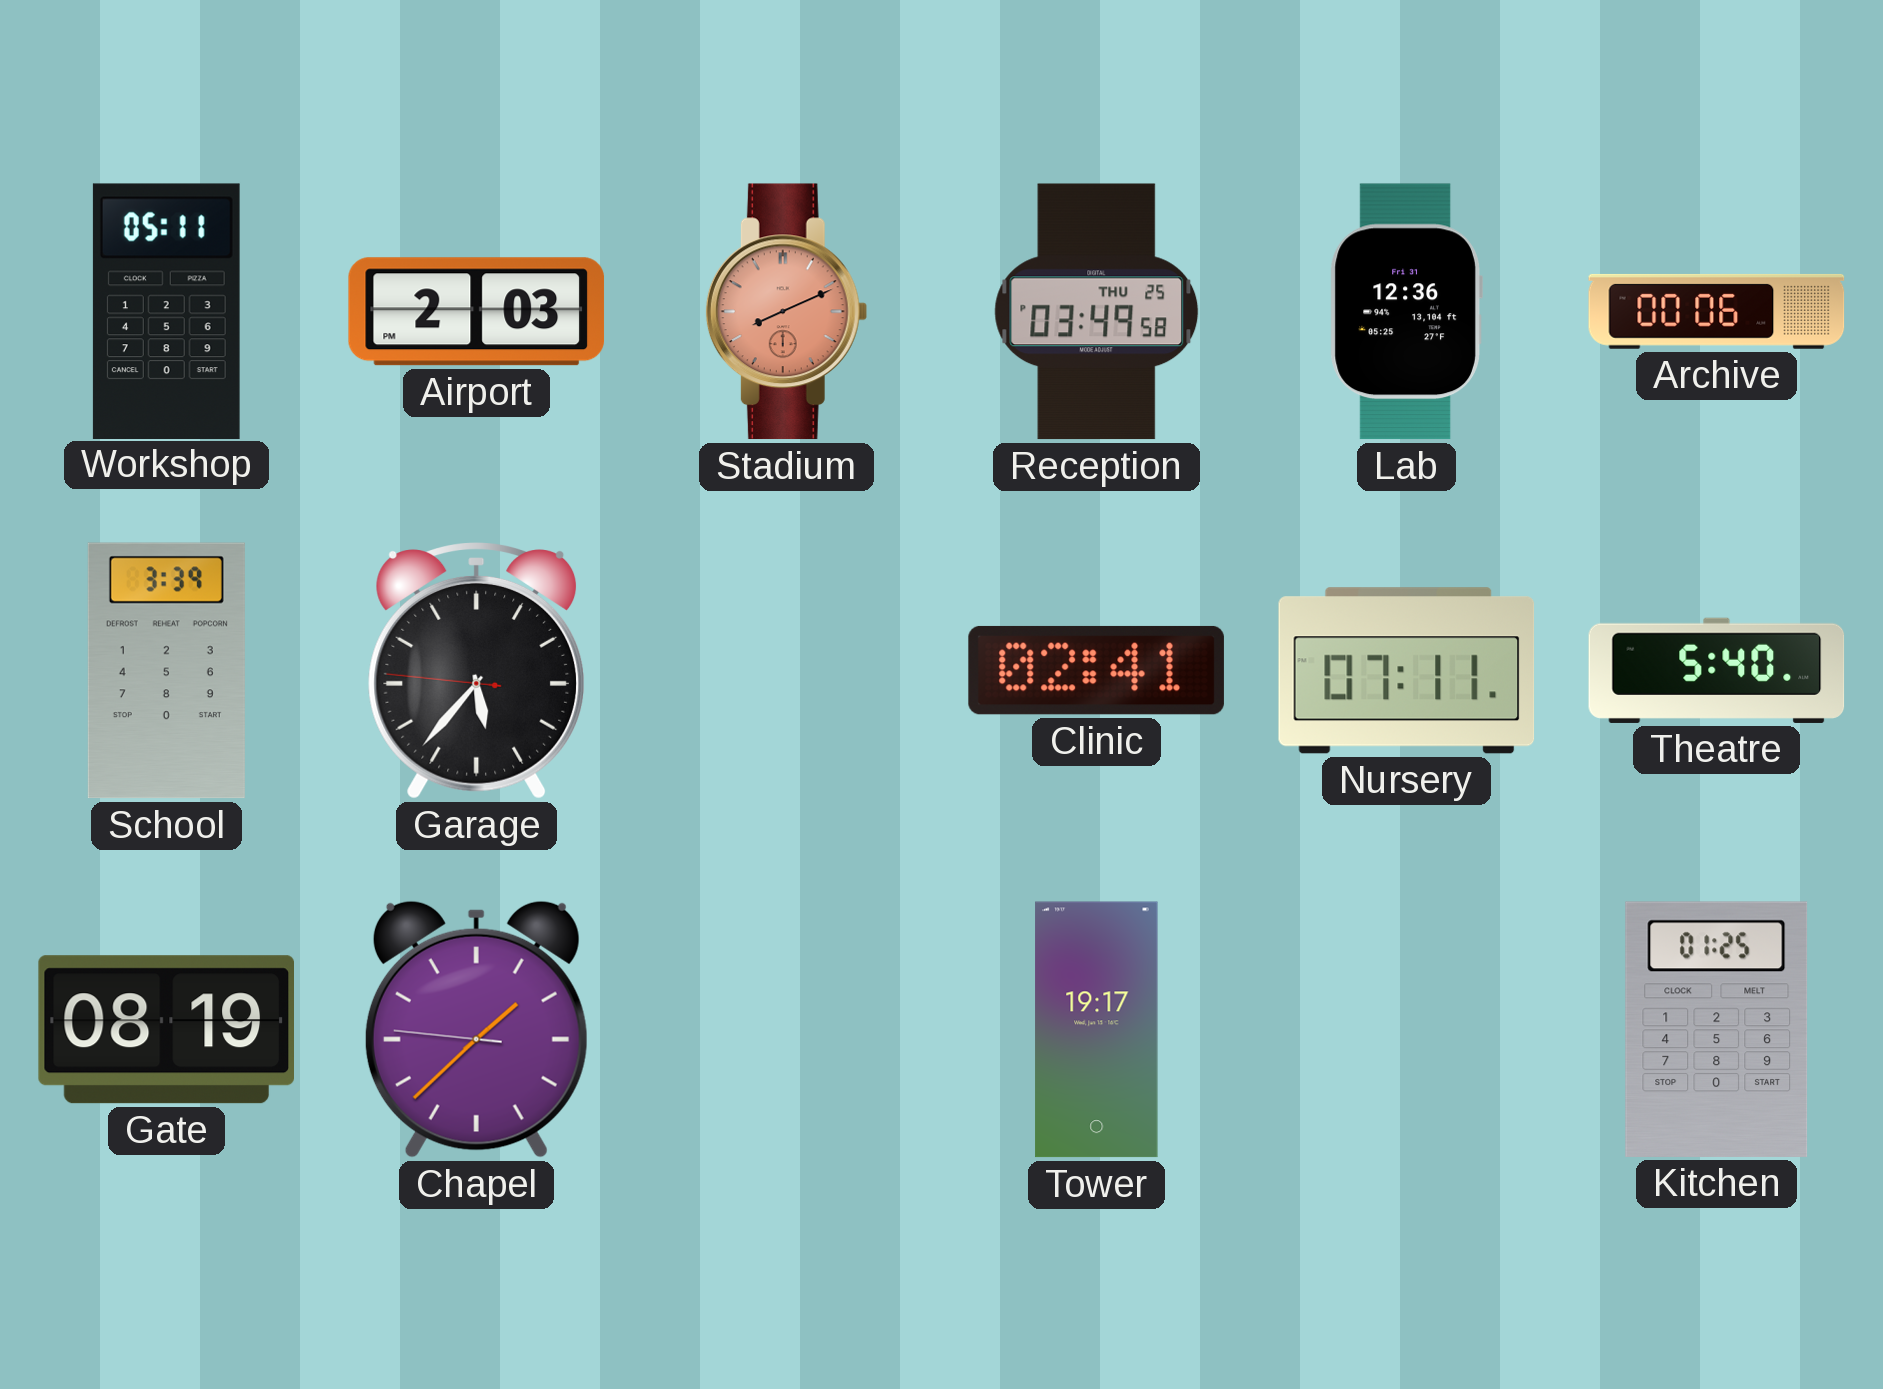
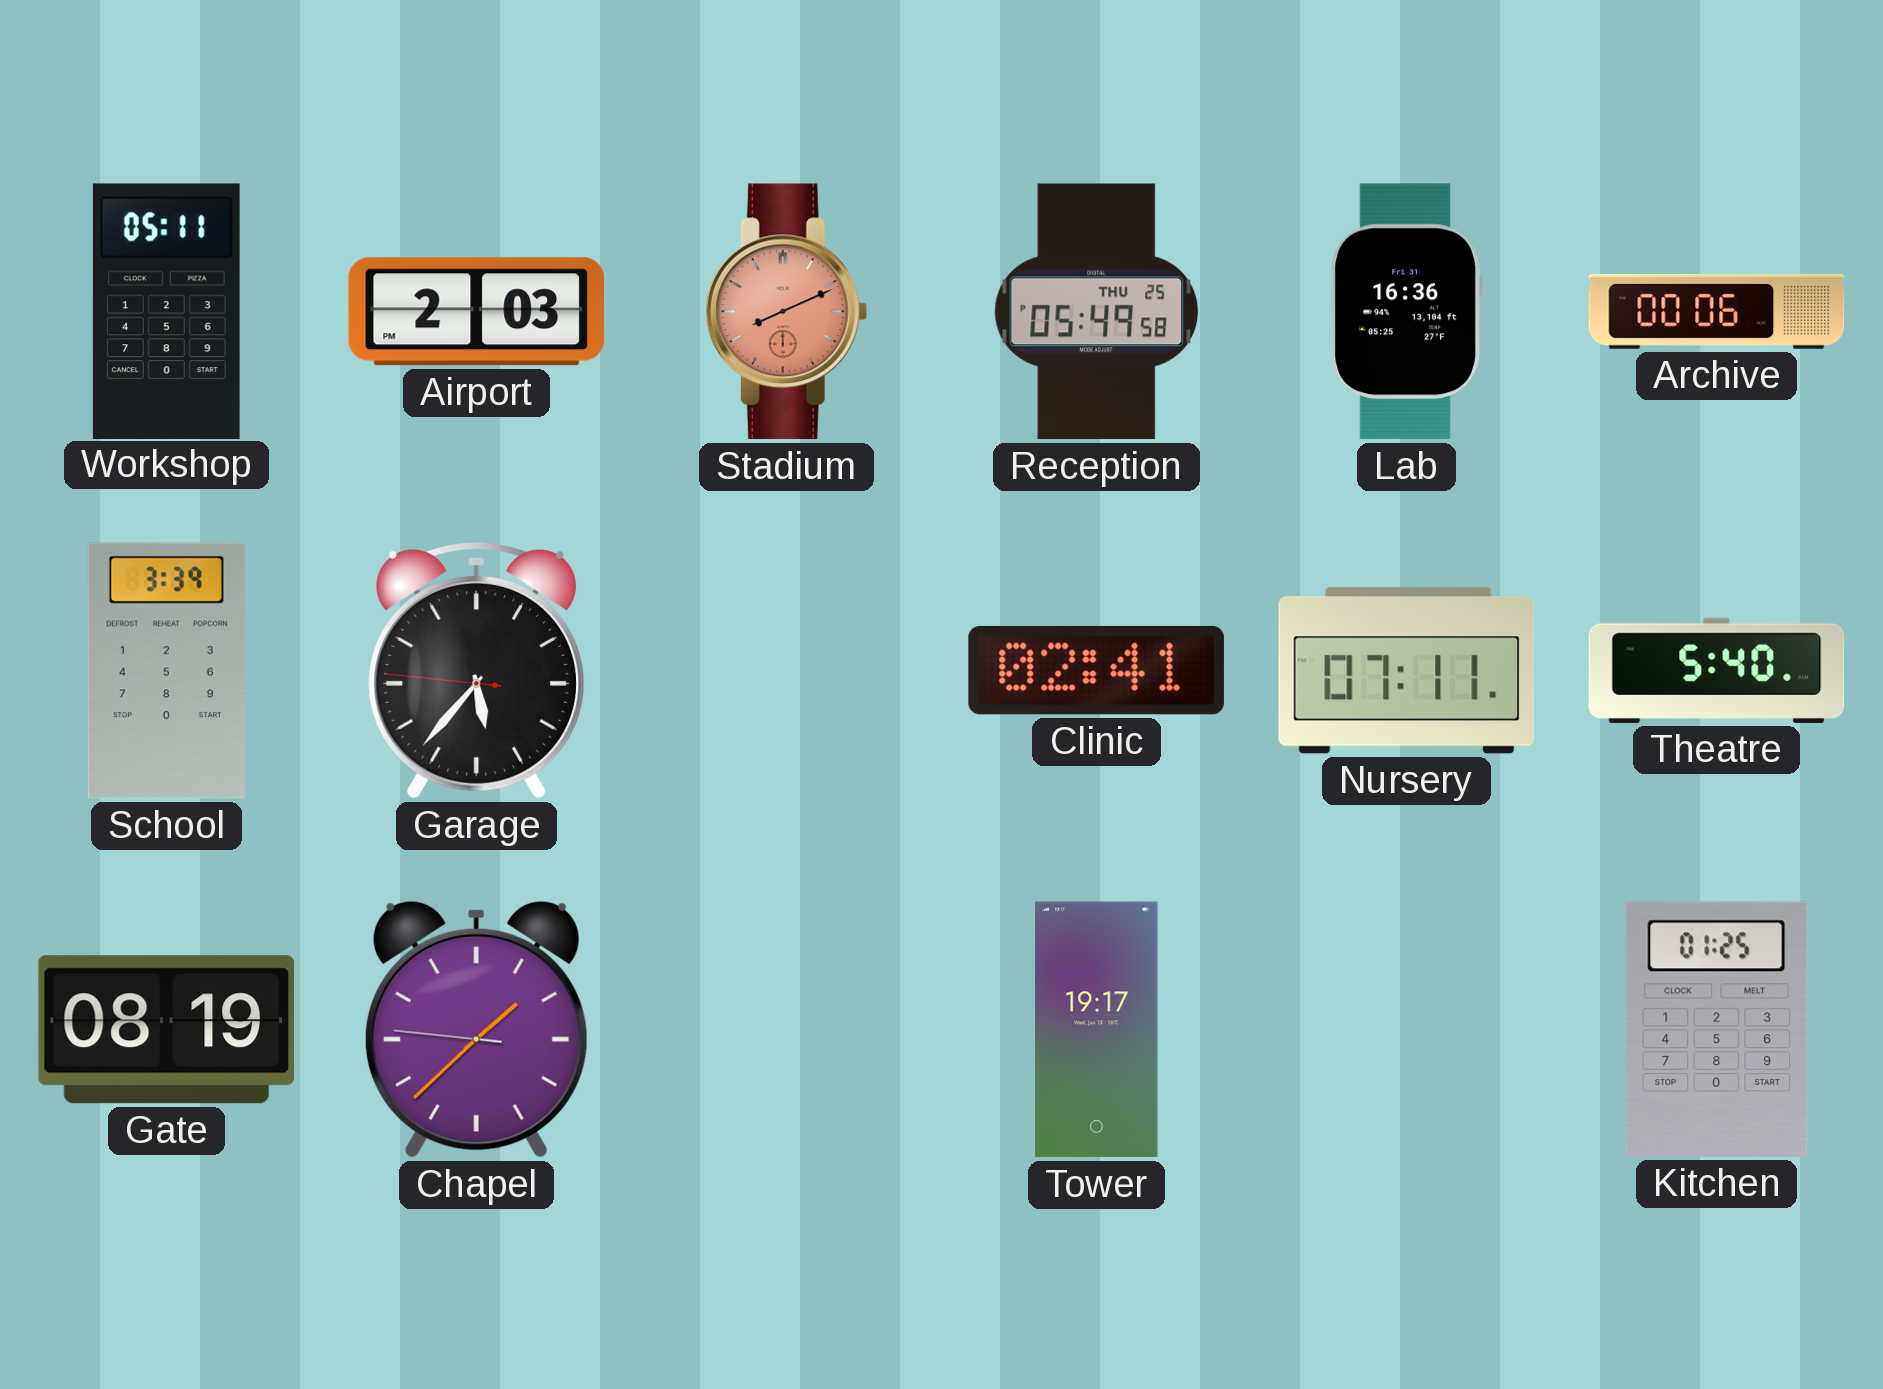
Reception: 03:49 -> 05:49 (1097, 312)
Lab: 12:36 -> 16:36 (1406, 312)
